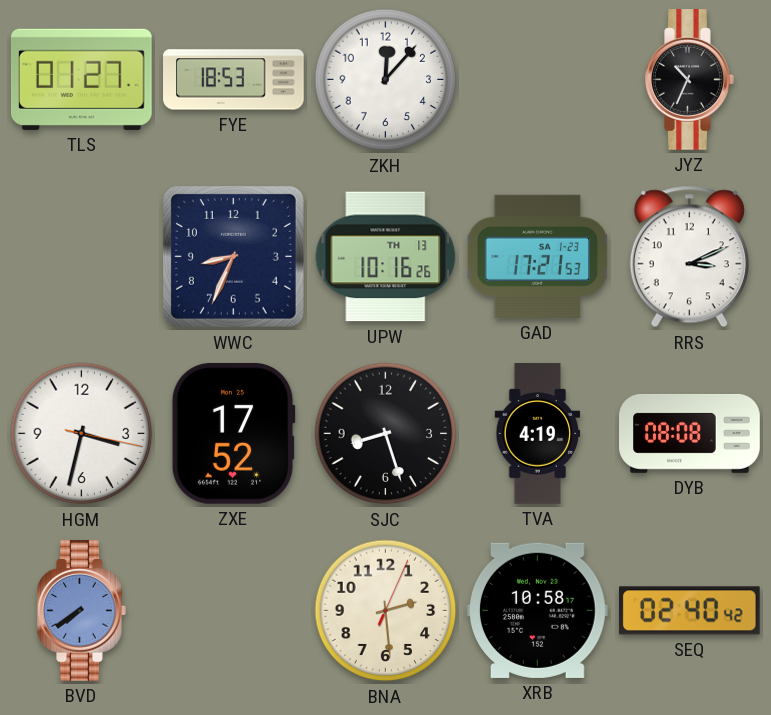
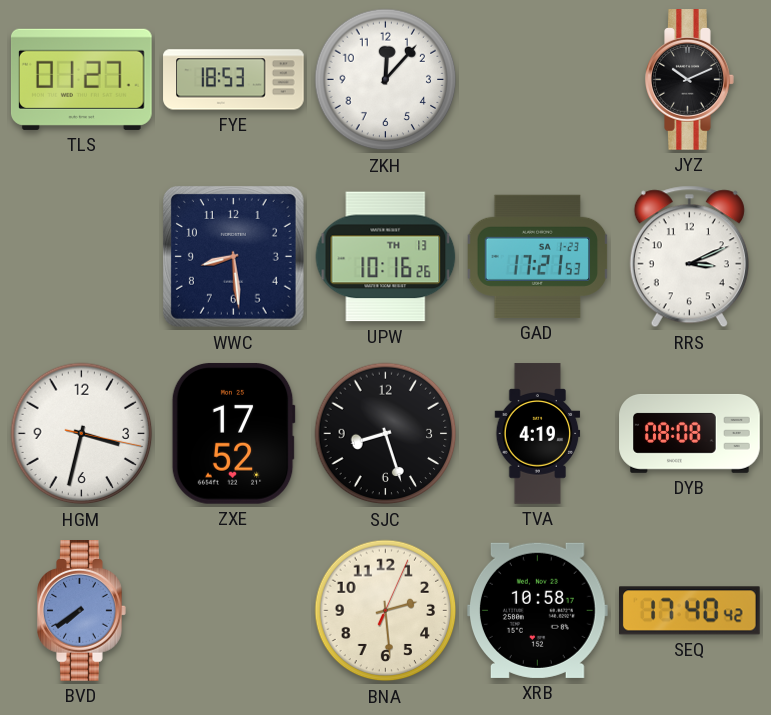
JYZ: 10:34 -> 10:11 (690, 80)
WWC: 8:34 -> 8:29 (233, 256)
SEQ: 02:40 -> 17:40 (690, 611)
